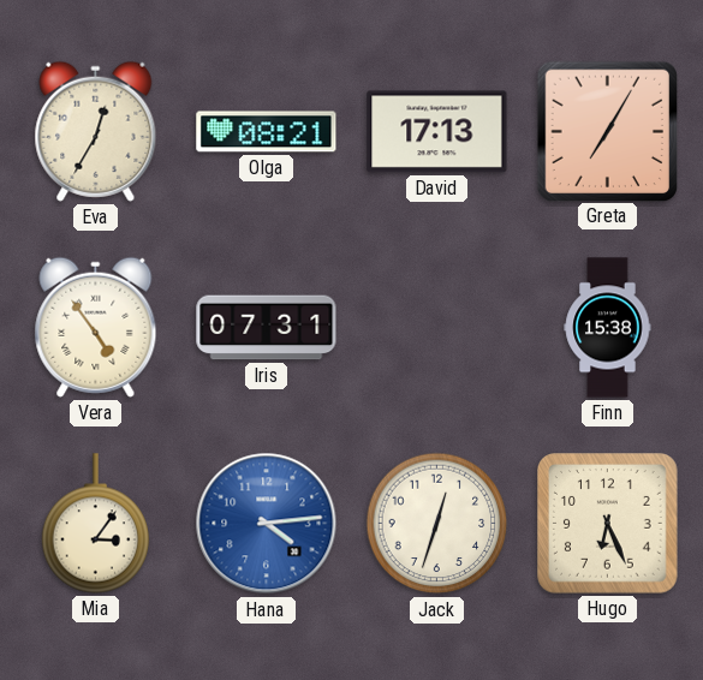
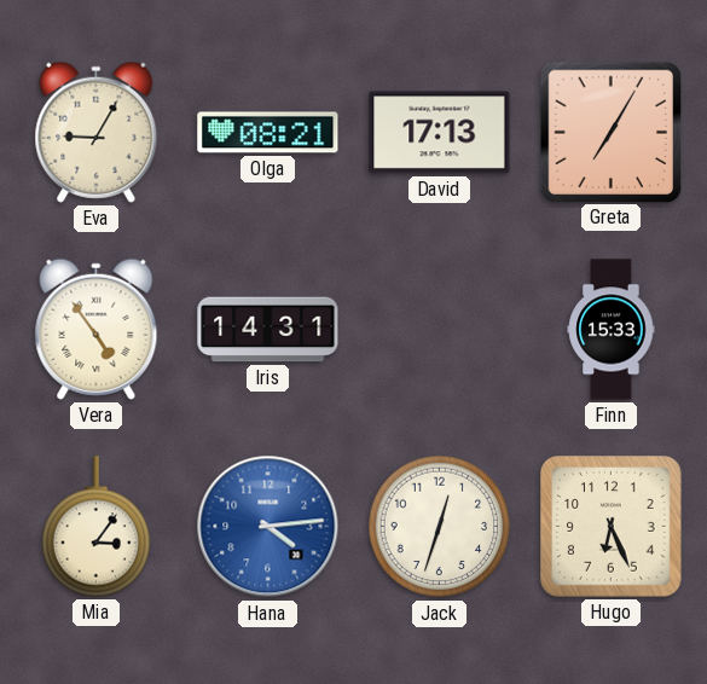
Eva: 12:35 -> 9:05 (97, 132)
Iris: 07:31 -> 14:31 (268, 330)
Finn: 15:38 -> 15:33 (612, 330)
